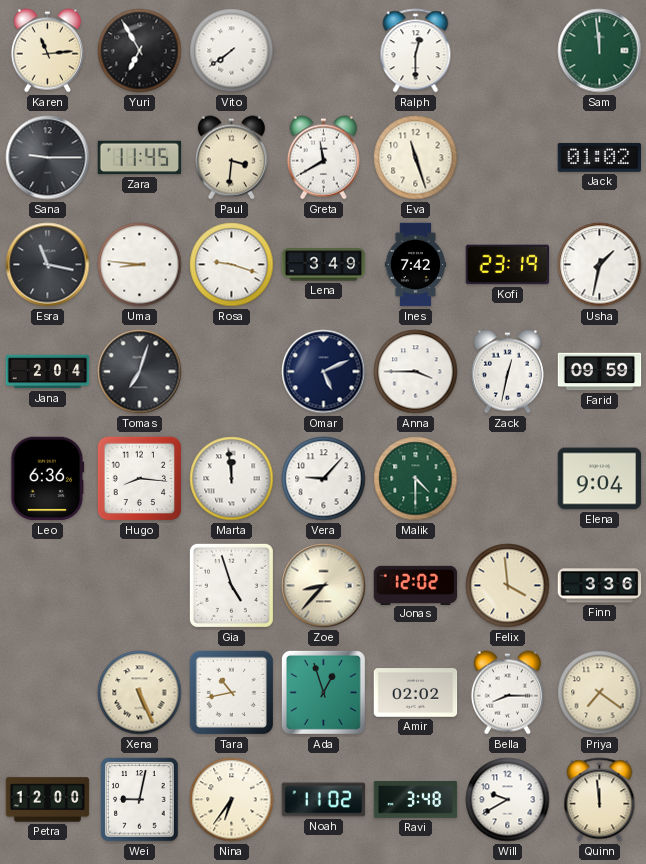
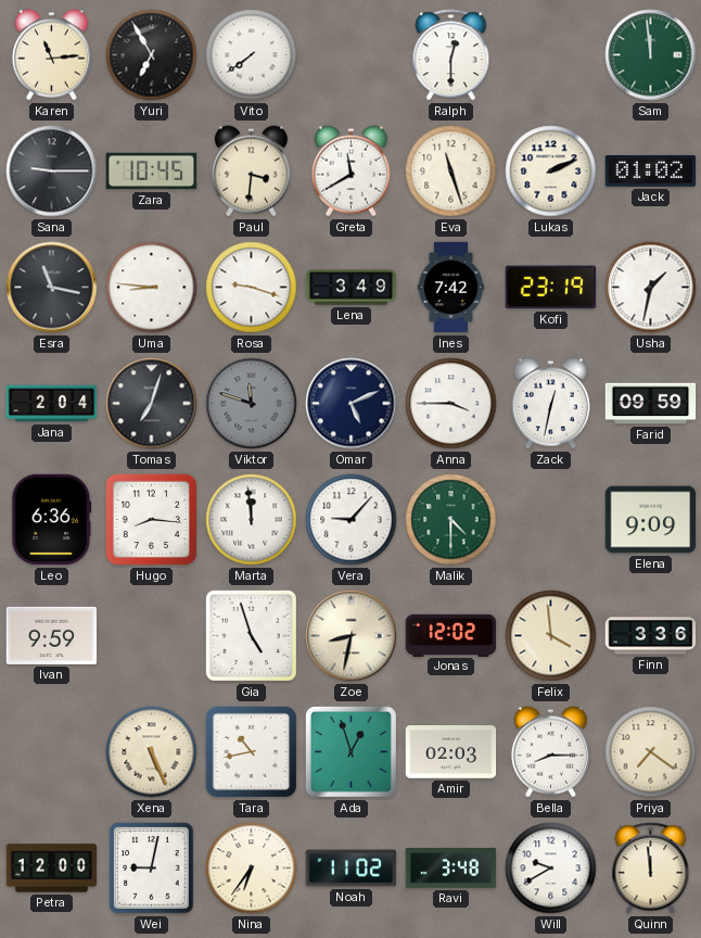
Zara: 11:45 -> 10:45 (152, 172)
Lukas: none -> 2:11 (551, 172)
Viktor: none -> 11:48 (252, 404)
Elena: 9:04 -> 9:09 (651, 520)
Ivan: none -> 9:59 (52, 635)
Zoe: 8:37 -> 8:32 (352, 636)
Amir: 02:02 -> 02:03 (451, 752)
